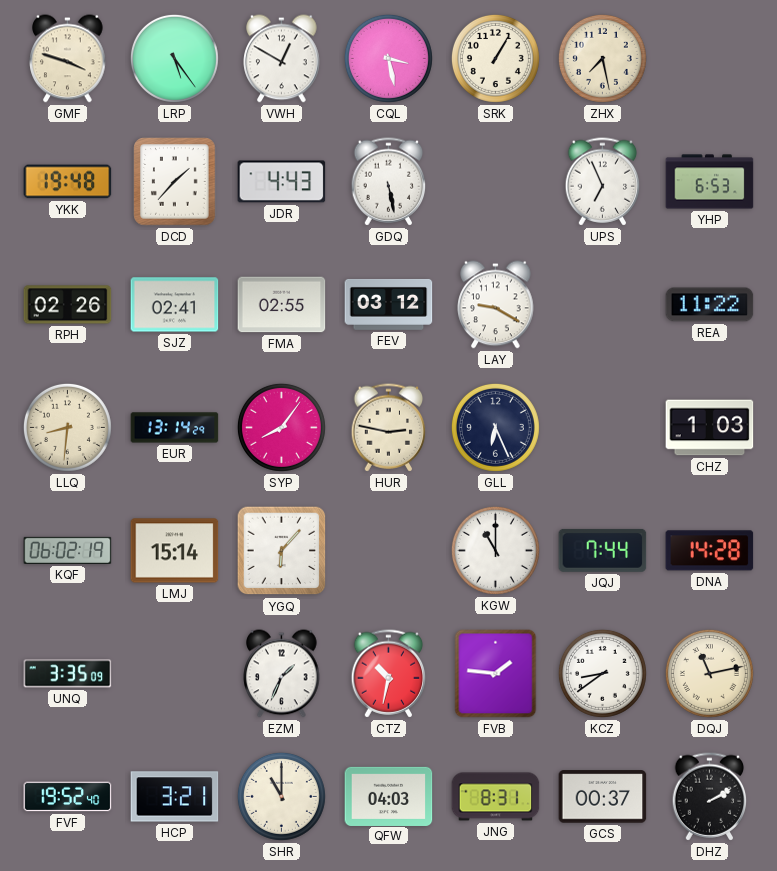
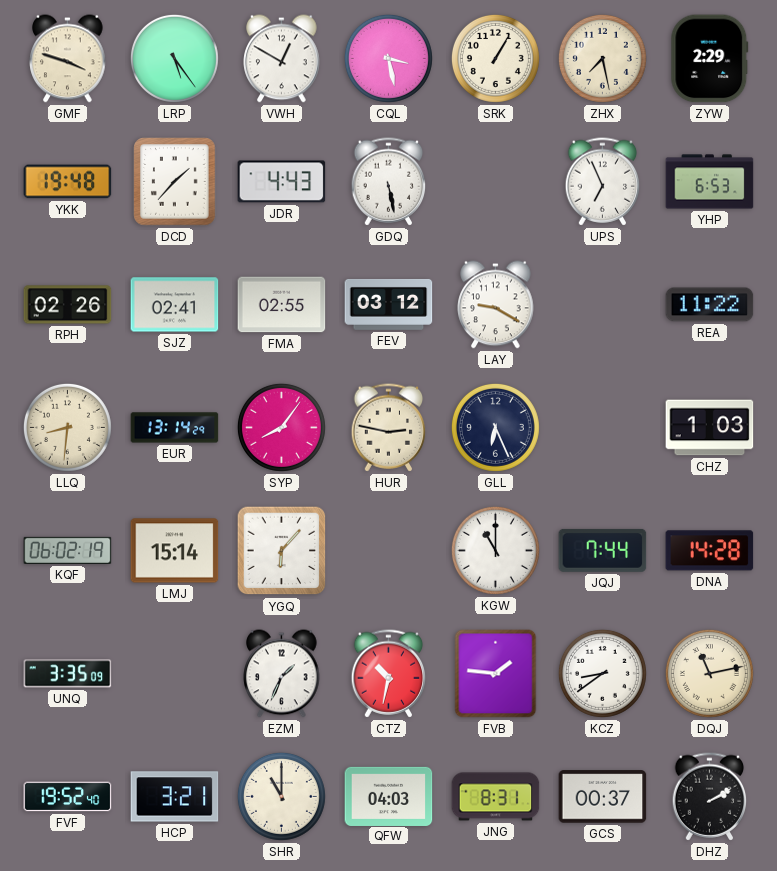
ZYW: none -> 2:29 (710, 59)
